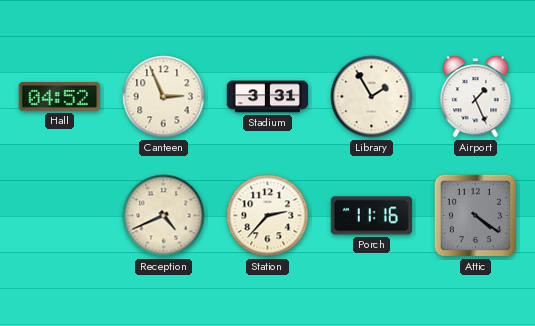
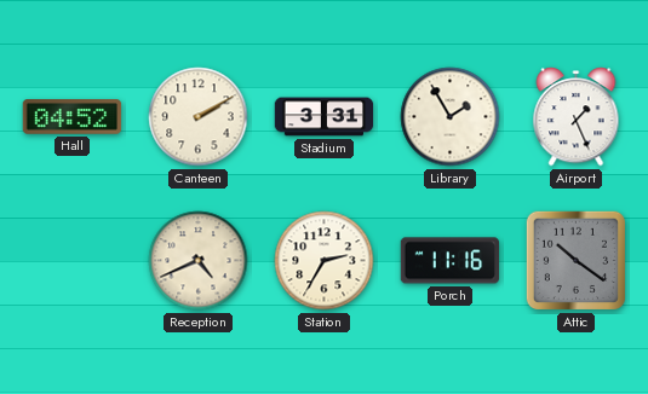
Canteen: 2:56 -> 2:10 (199, 117)
Station: 2:37 -> 2:35 (325, 261)
Attic: 4:21 -> 10:21 (575, 260)
